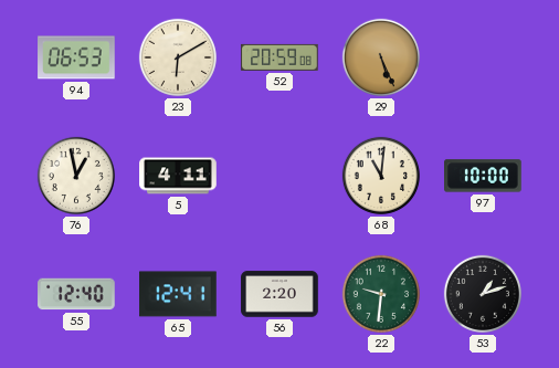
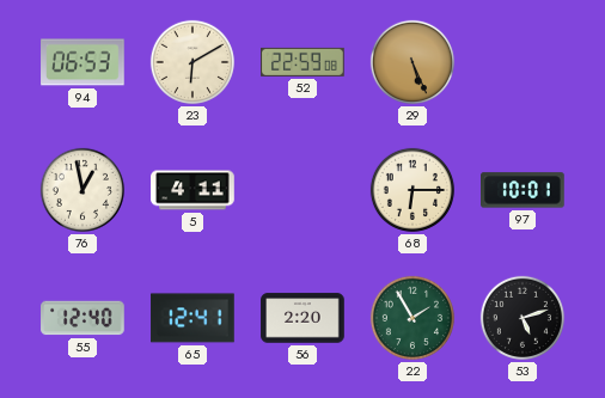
52: 20:59 -> 22:59 (302, 62)
68: 11:01 -> 6:15 (412, 190)
97: 10:00 -> 10:01 (524, 190)
22: 9:31 -> 1:55 (412, 318)
53: 1:12 -> 5:12 (522, 318)
